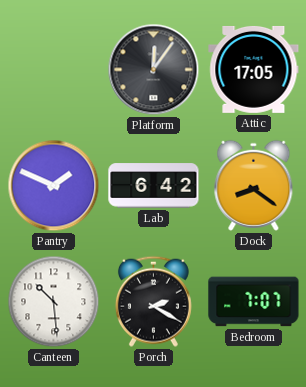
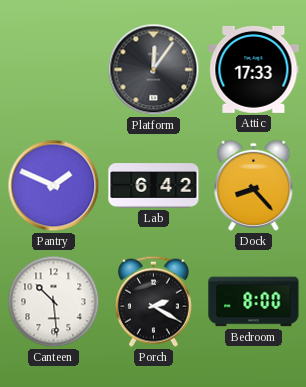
Attic: 17:05 -> 17:33 (254, 69)
Dock: 8:21 -> 8:23 (254, 185)
Bedroom: 7:07 -> 8:00 (254, 302)
